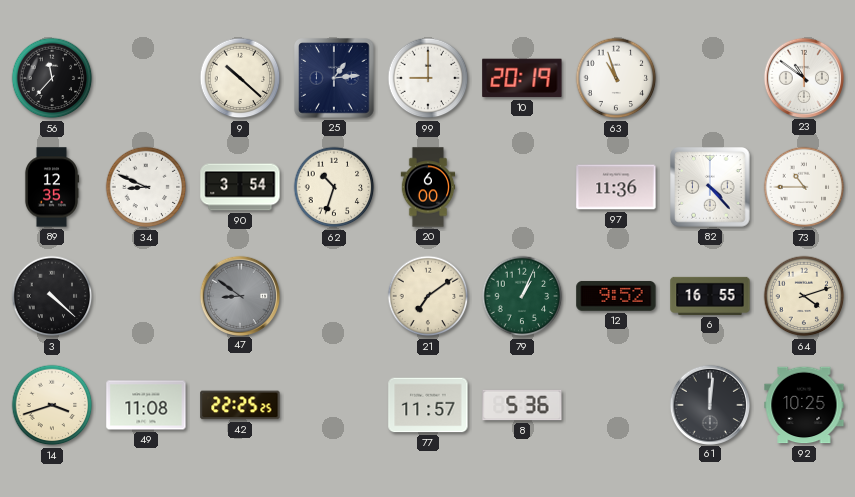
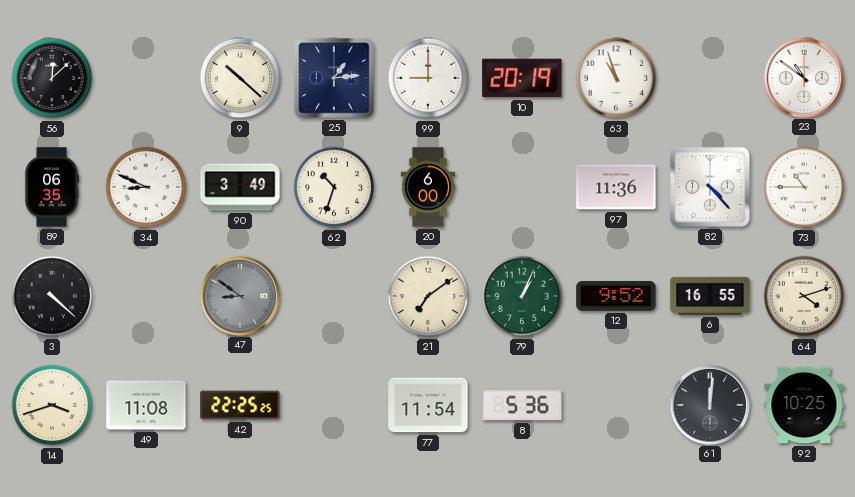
56: 11:37 -> 12:08 (52, 78)
89: 12:35 -> 06:35 (52, 187)
90: 3:54 -> 3:49 (240, 187)
77: 11:57 -> 11:54 (428, 405)
